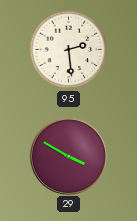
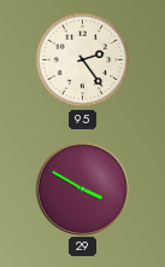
95: 2:29 -> 2:24 (83, 60)
